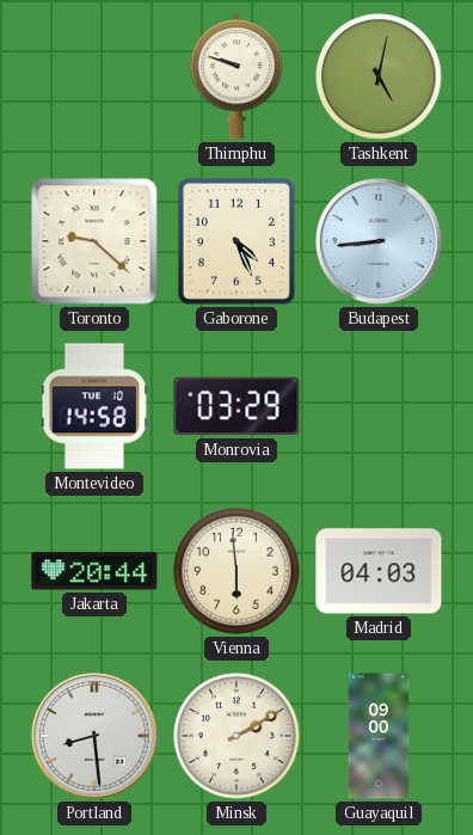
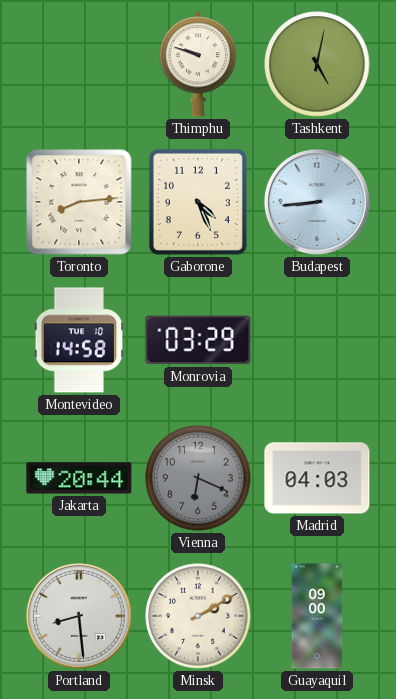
Toronto: 9:22 -> 8:14 (79, 202)
Vienna: 5:59 -> 6:19 (198, 478)
Vienna dial: cream -> grey (198, 478)
